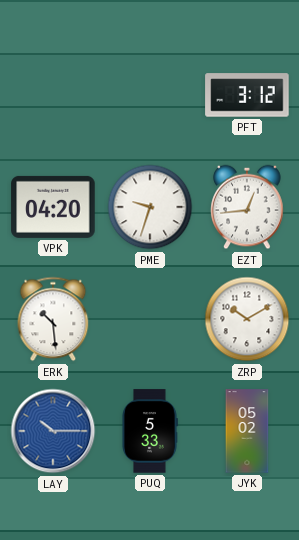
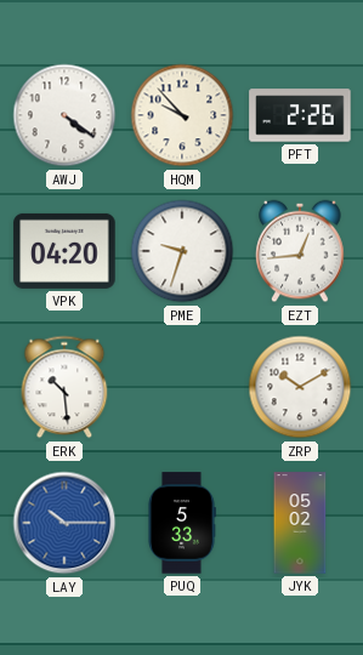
AWJ: none -> 4:21 (64, 115)
HQM: none -> 9:53 (182, 115)
PFT: 3:12 -> 2:26 (300, 115)
